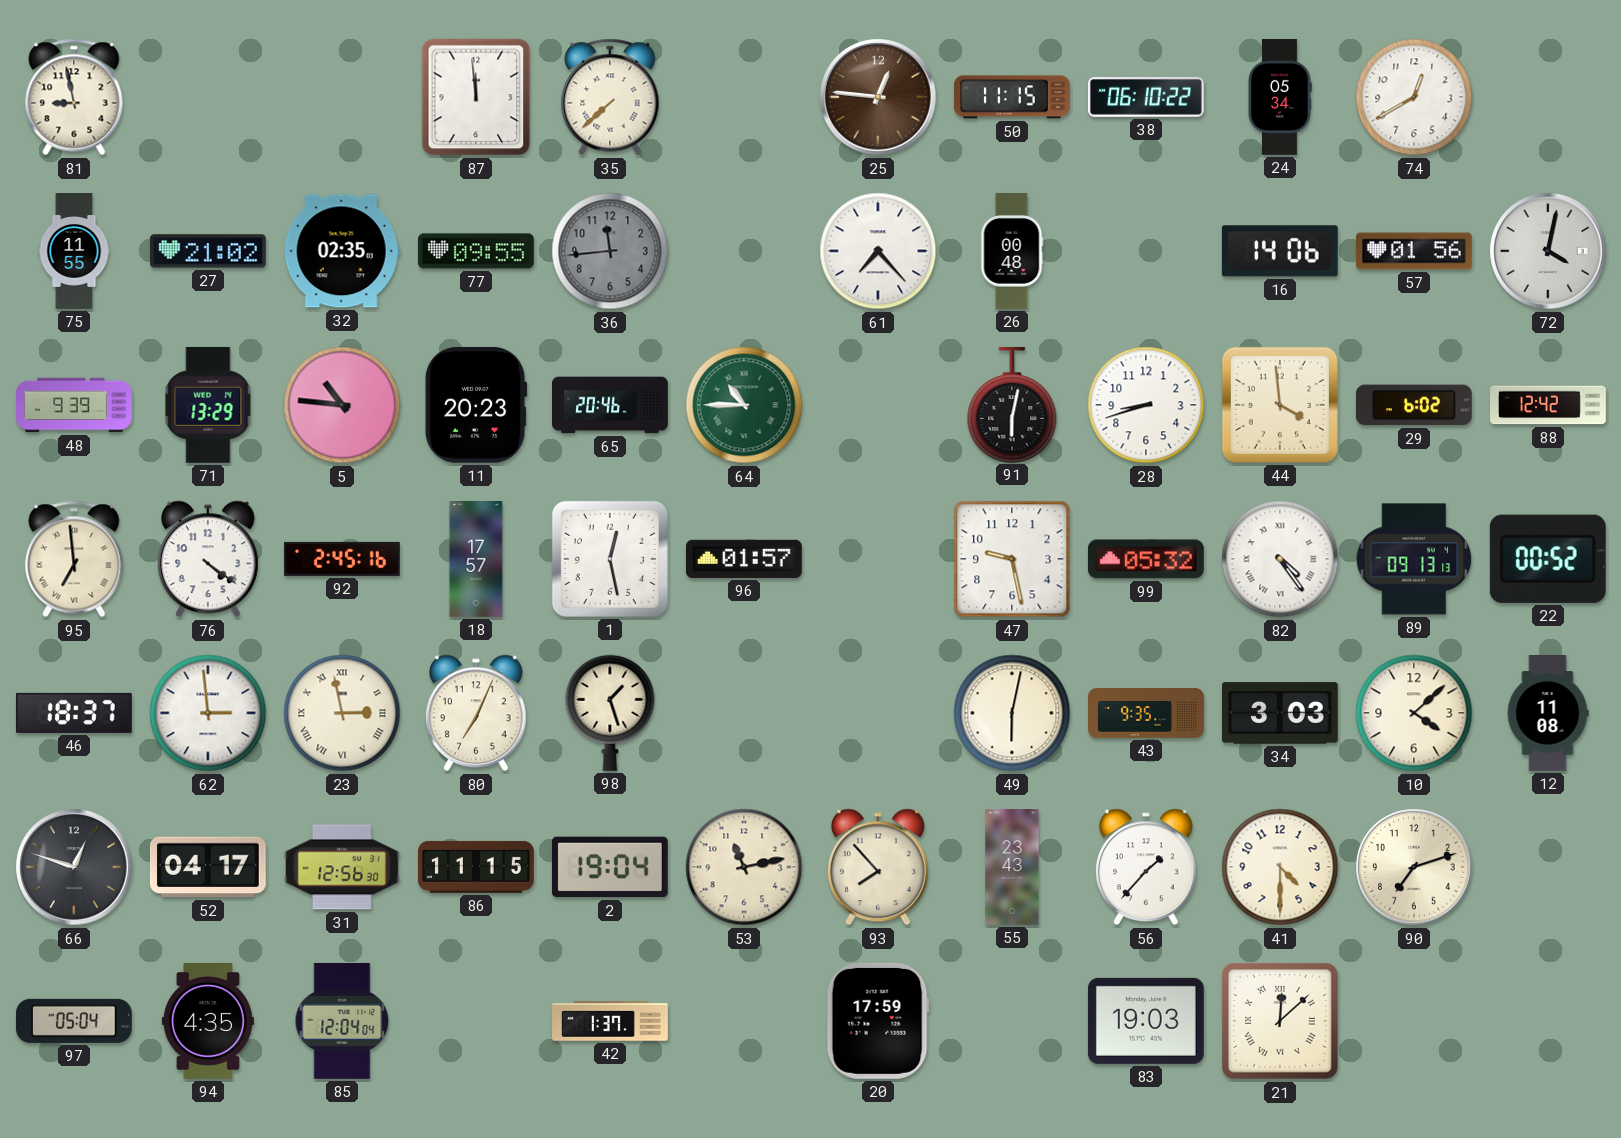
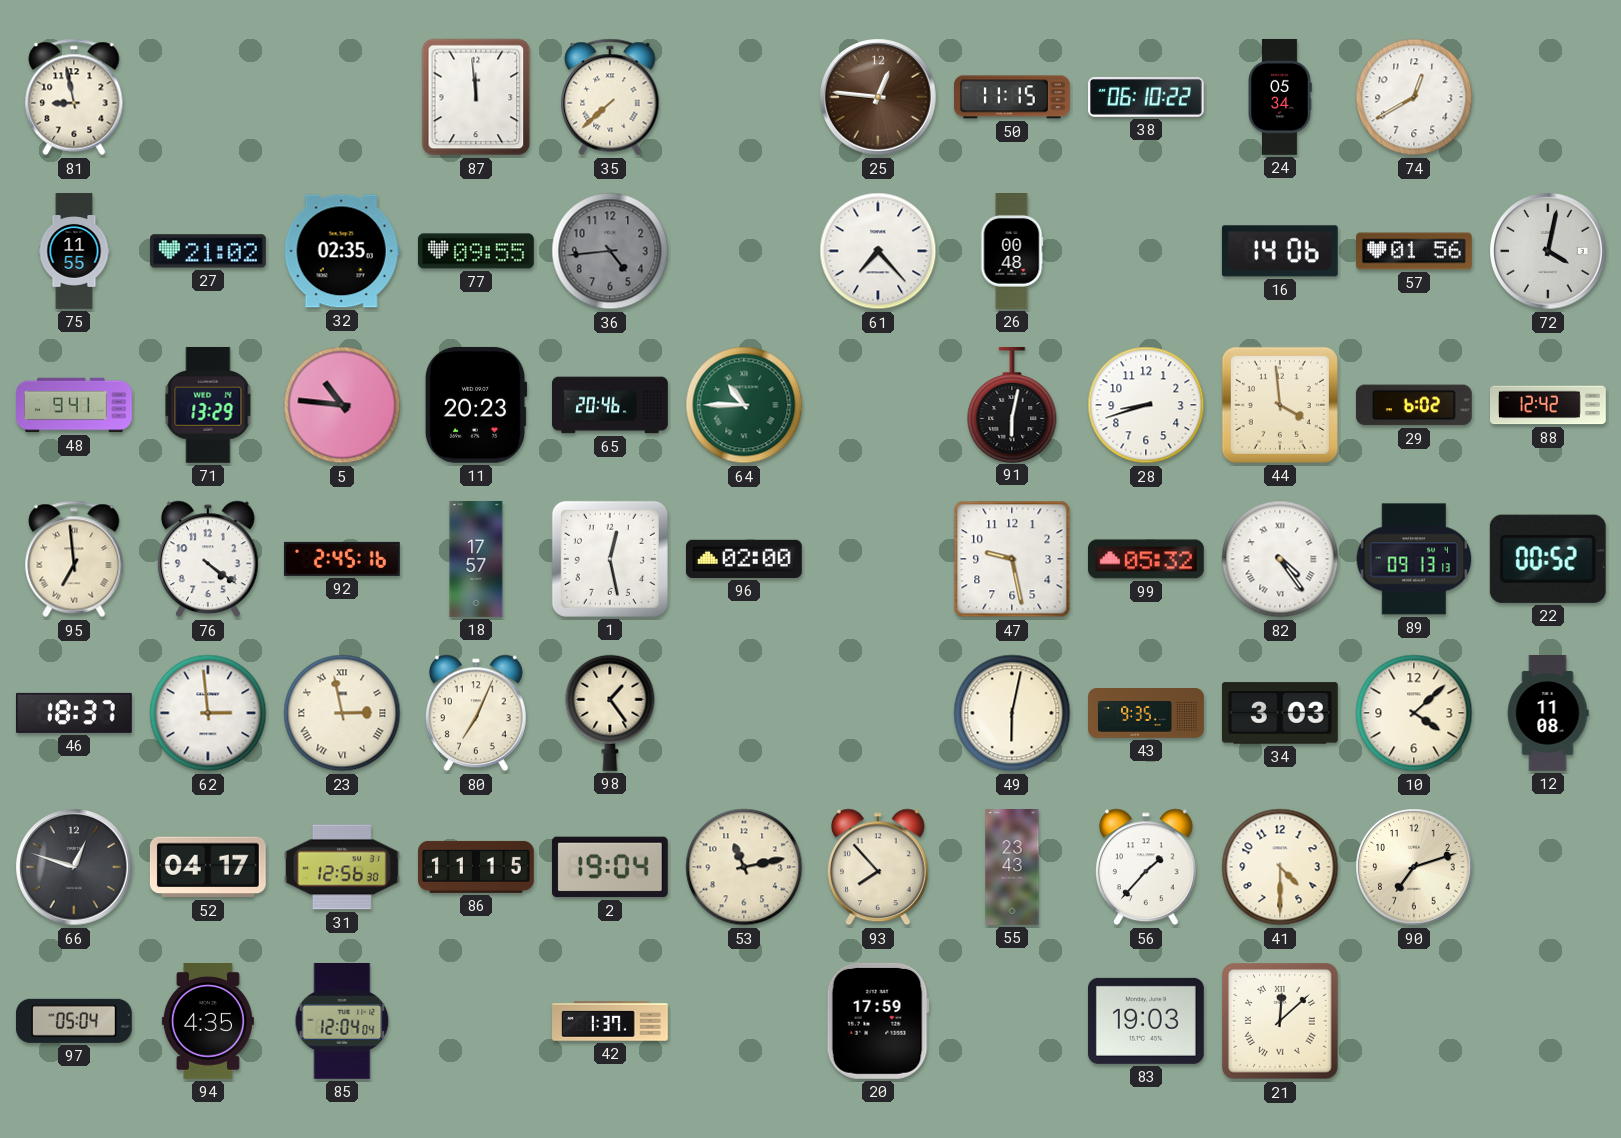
36: 11:44 -> 4:44 (610, 251)
48: 9:39 -> 9:41 (75, 405)
96: 01:57 -> 02:00 (744, 559)
98: 1:27 -> 1:24 (610, 713)
